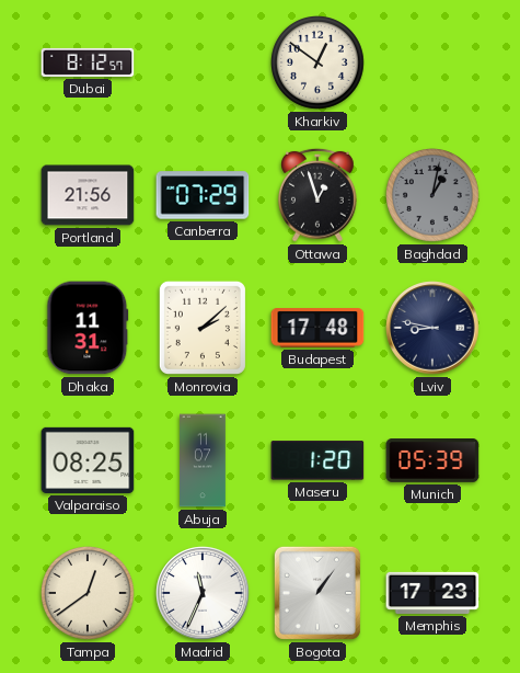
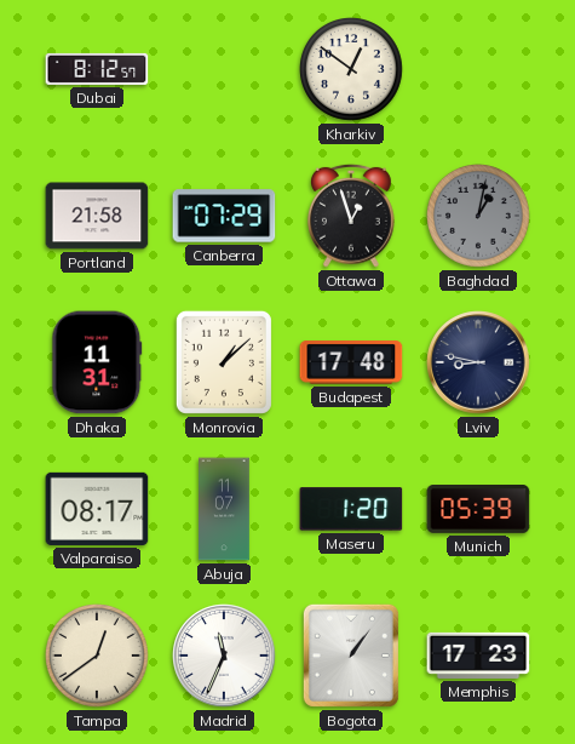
Portland: 21:56 -> 21:58 (97, 216)
Monrovia: 2:08 -> 1:08 (224, 362)
Valparaiso: 08:25 -> 08:17 (97, 509)
